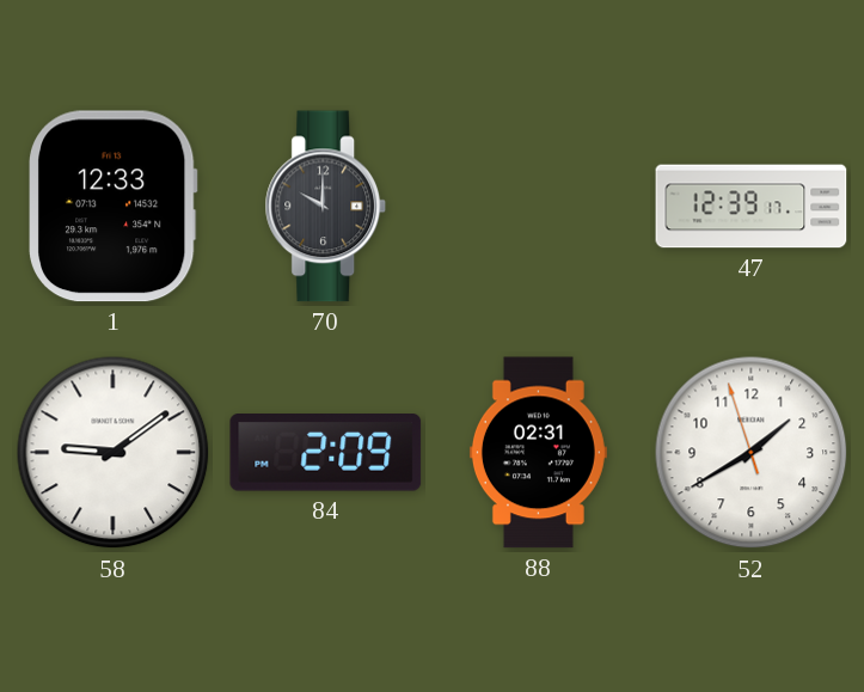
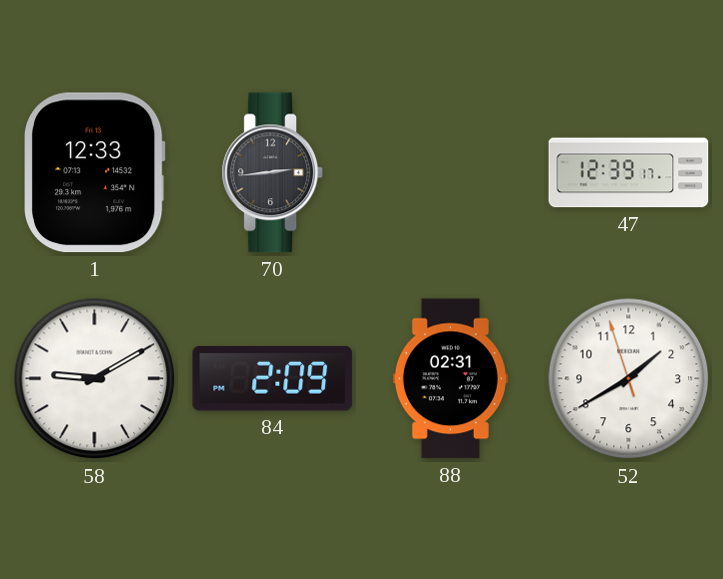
70: 10:00 -> 2:44 (273, 173)
58: 9:09 -> 9:10 (95, 379)
